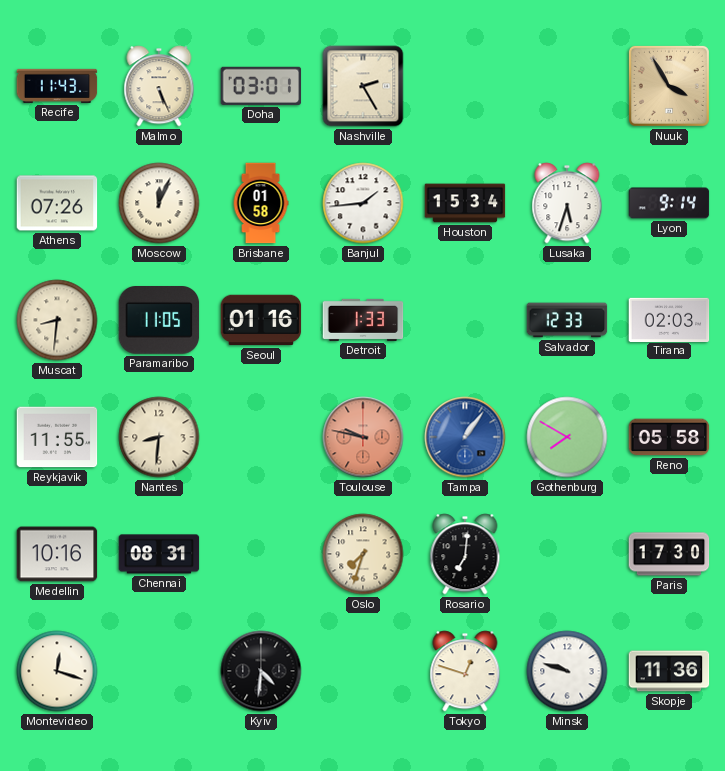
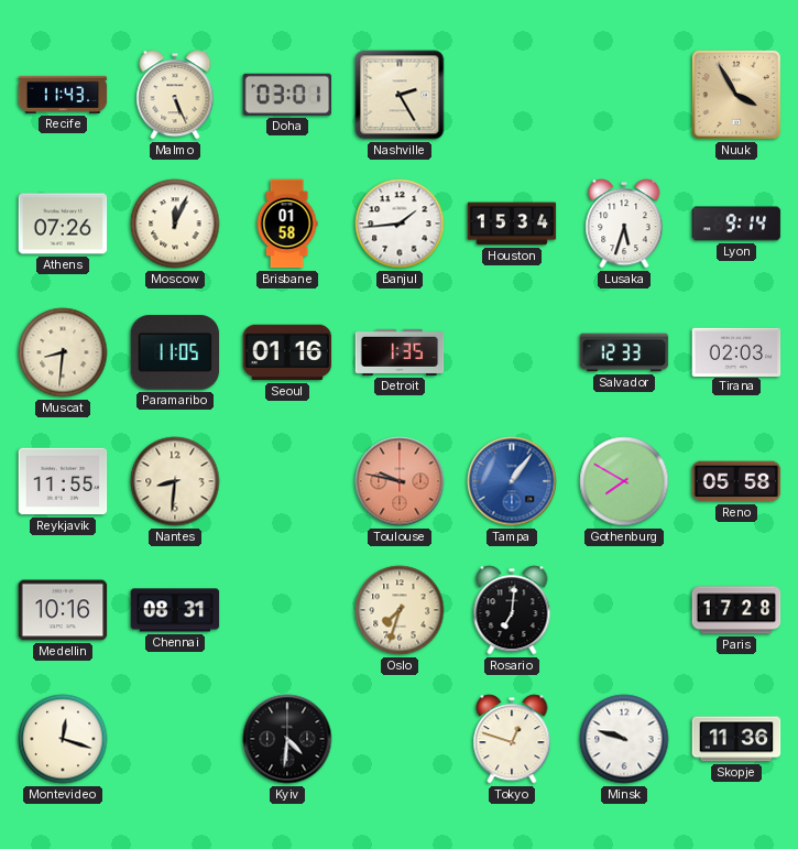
Detroit: 1:33 -> 1:35 (400, 352)
Paris: 17:30 -> 17:28 (736, 610)
